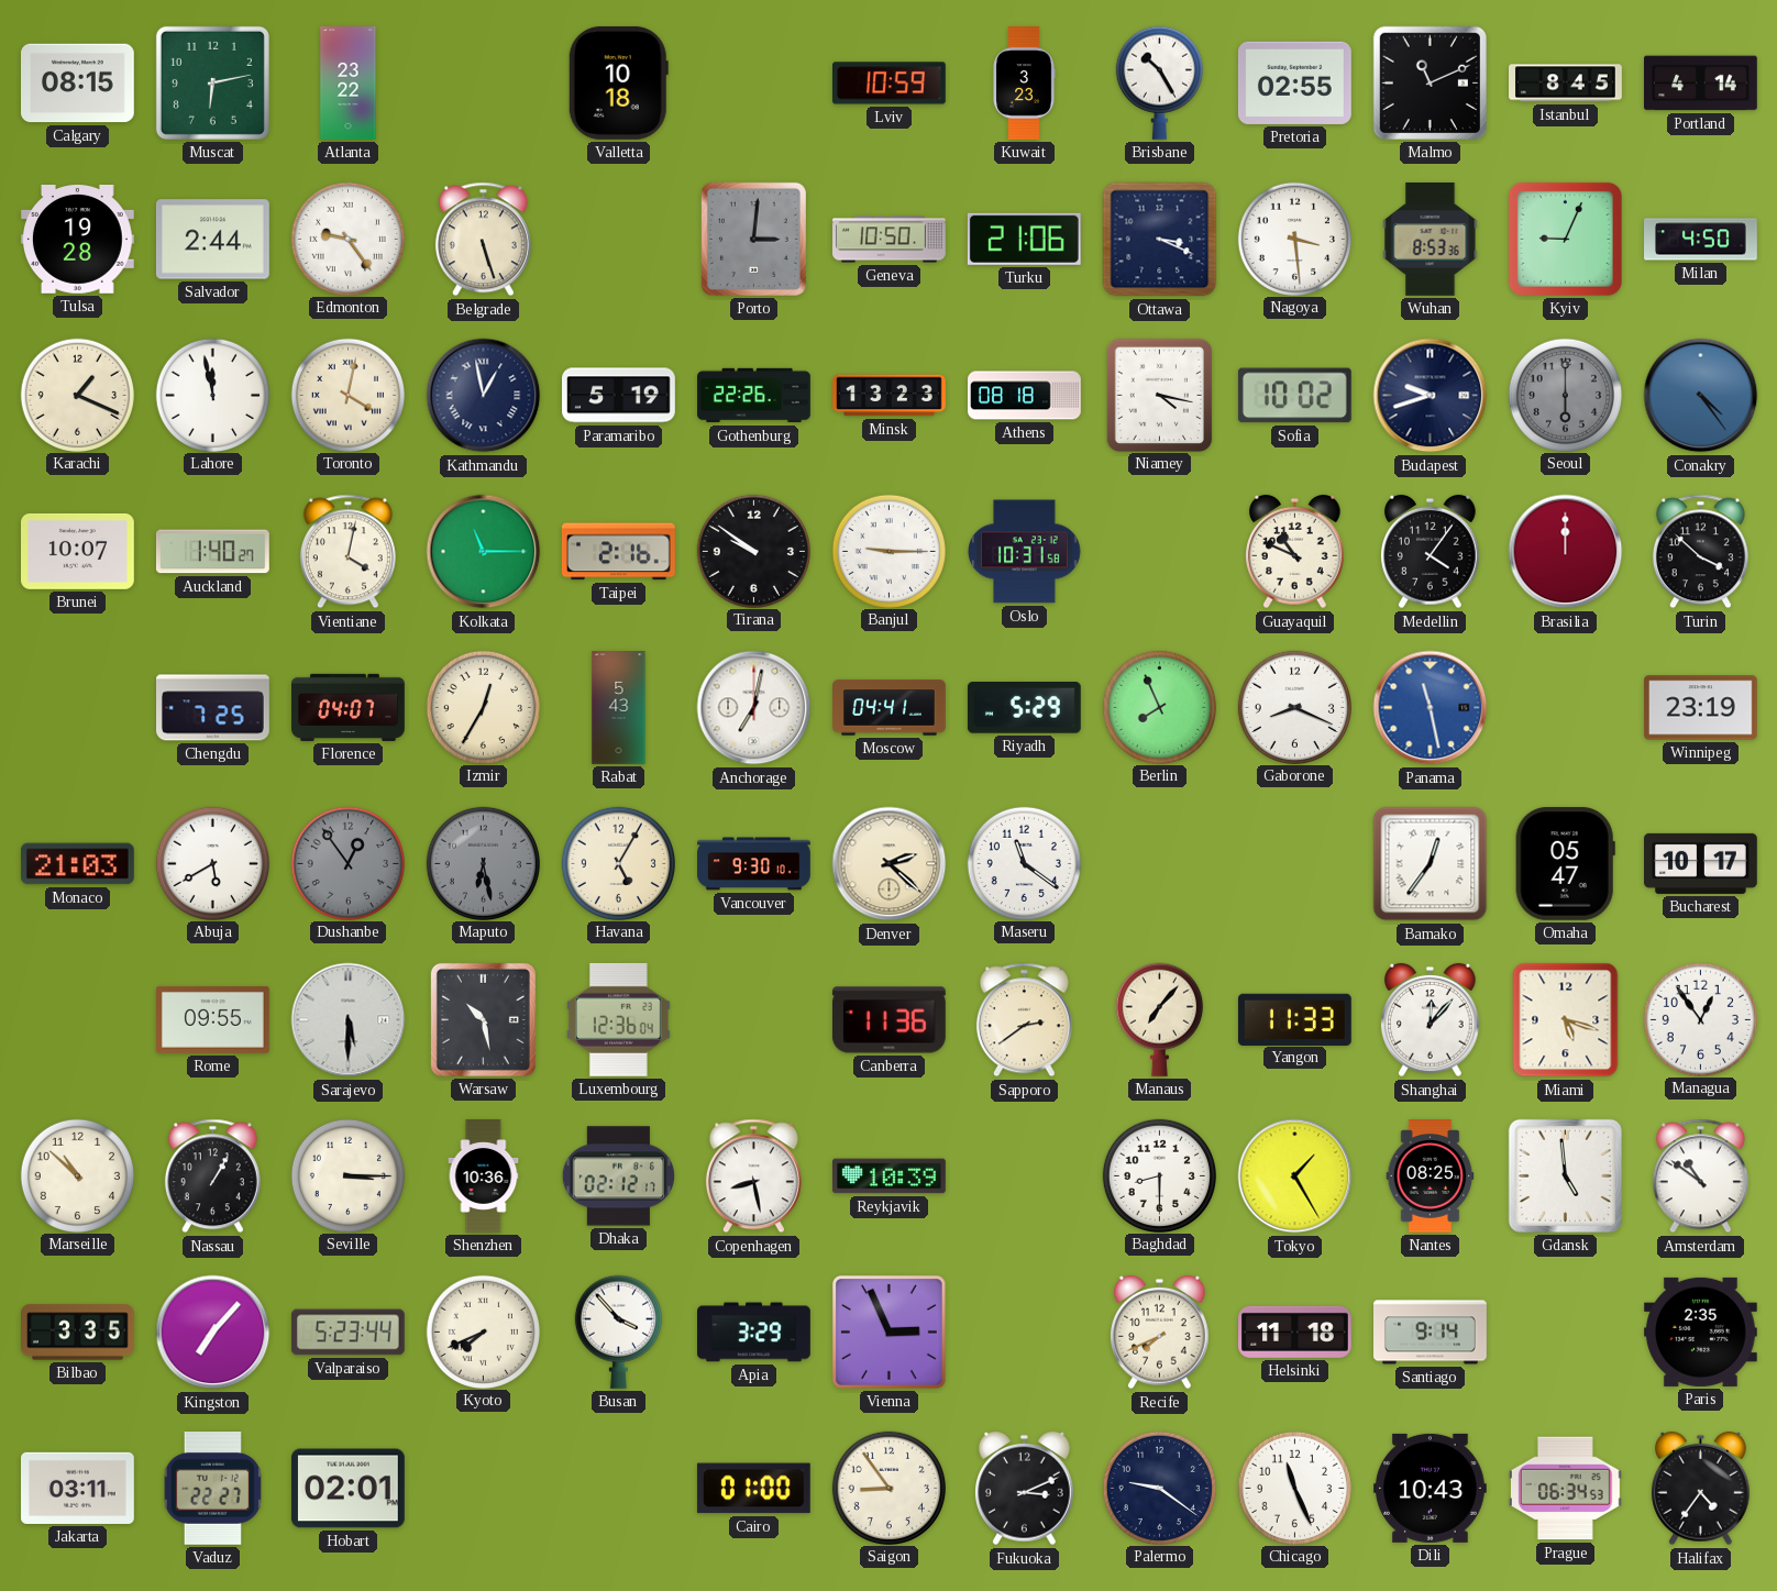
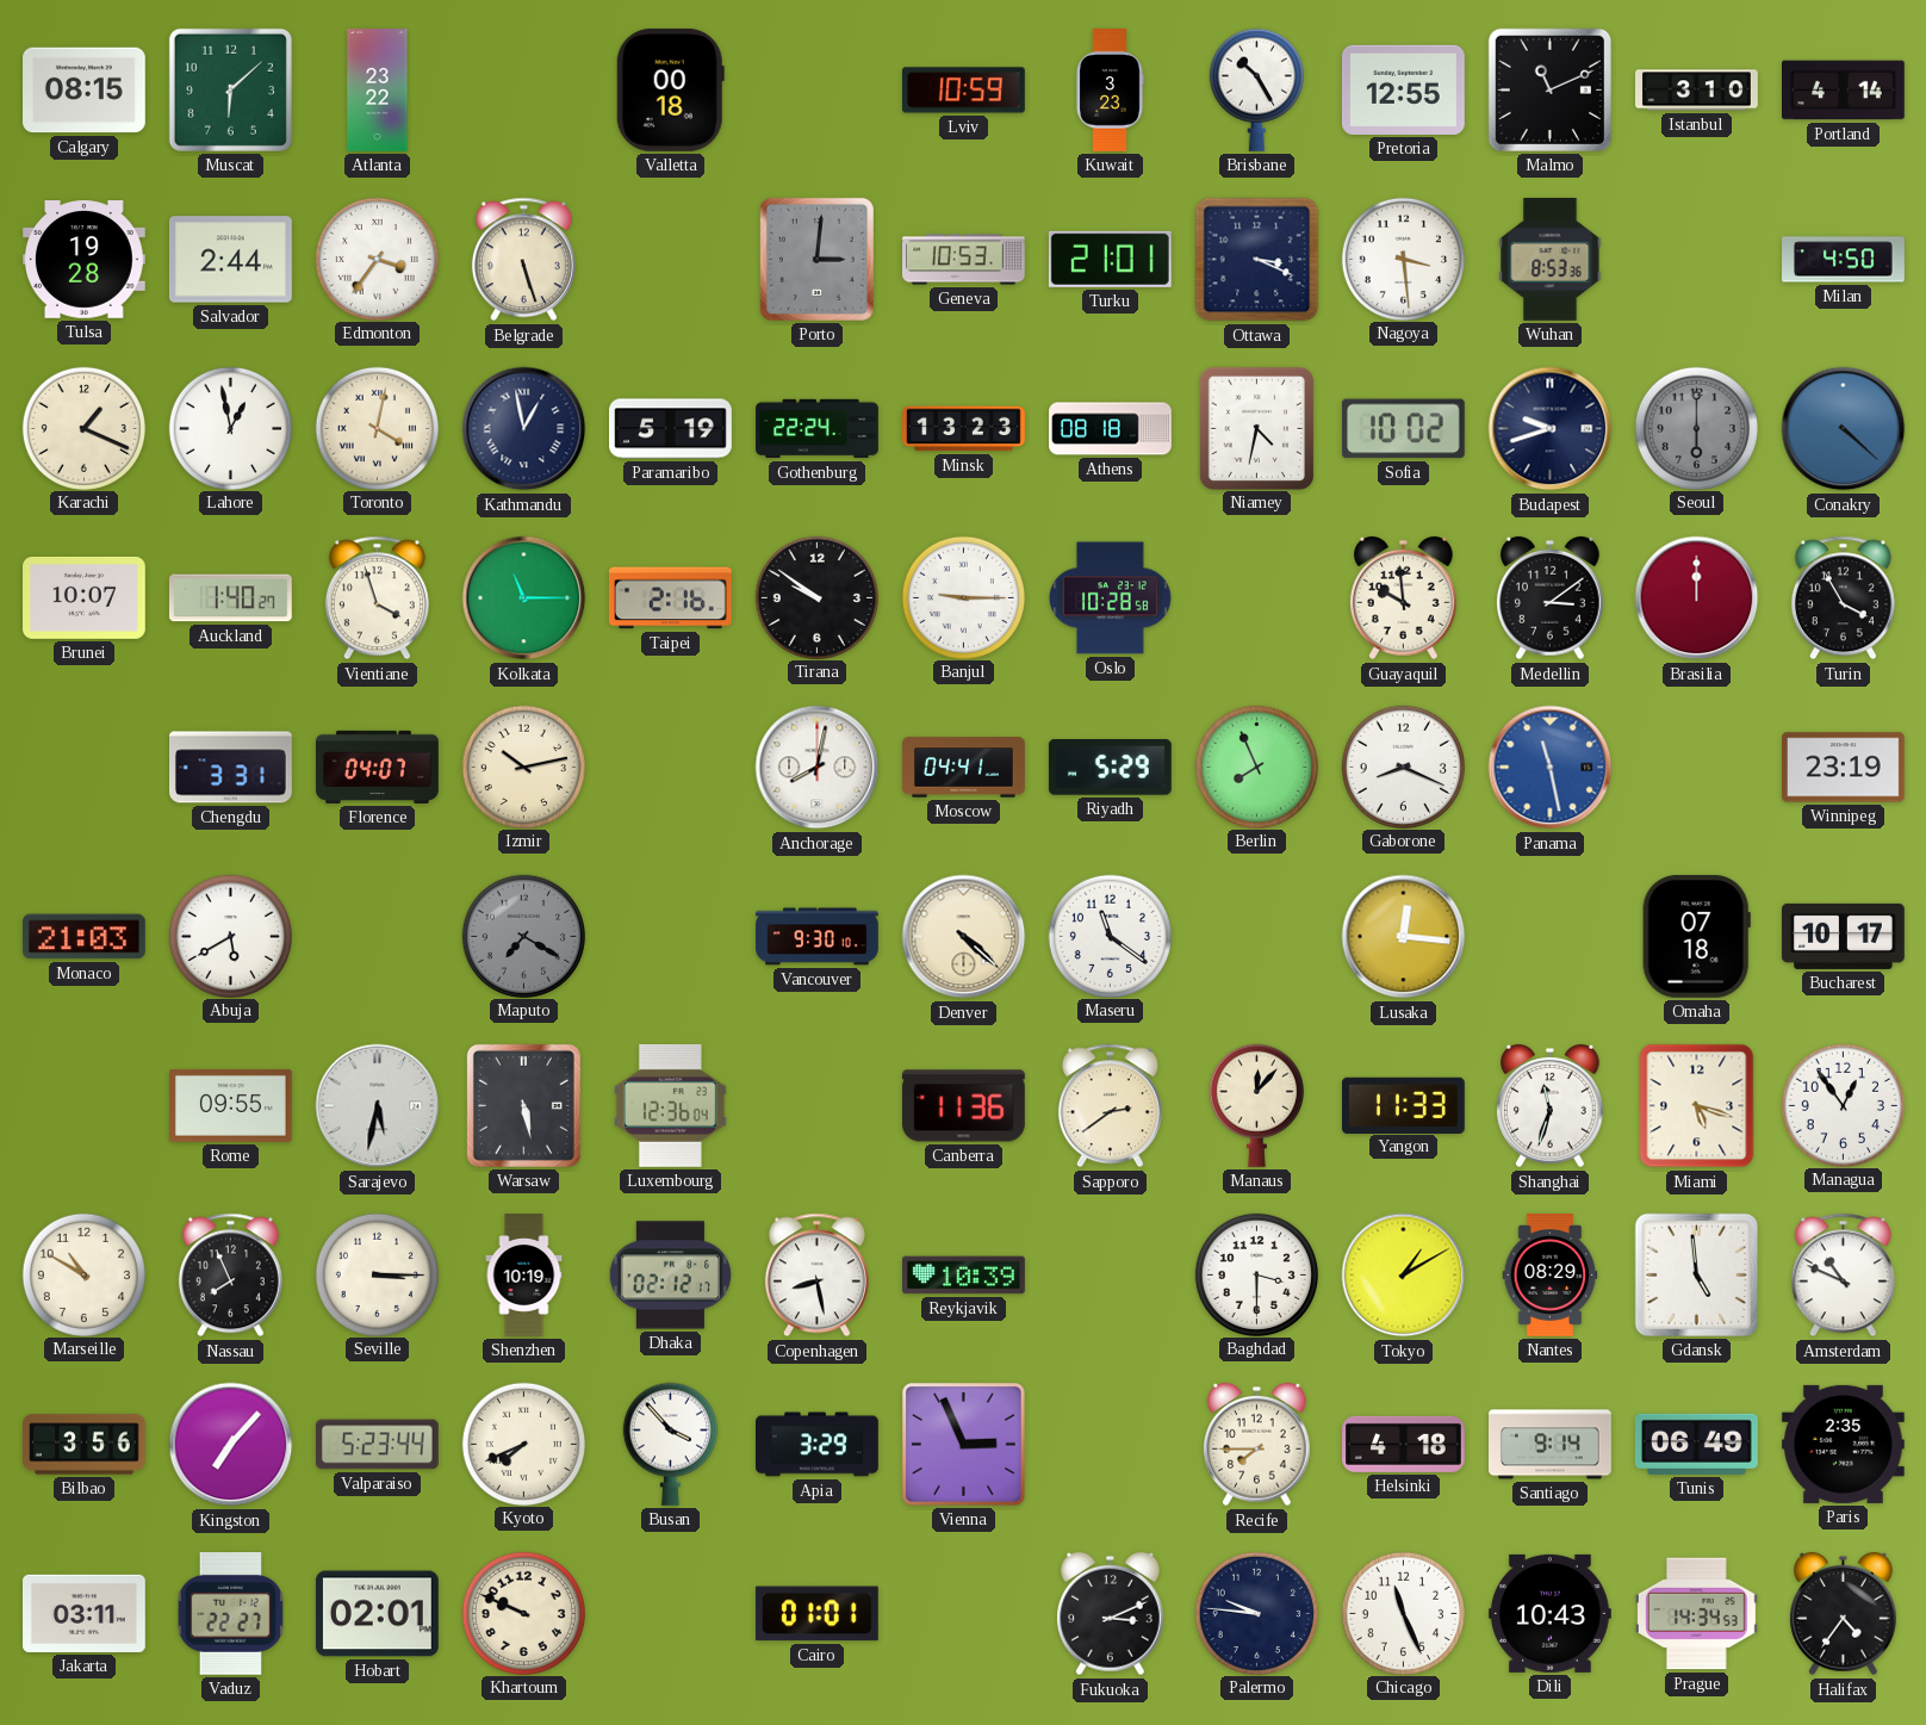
Muscat: 6:13 -> 6:08 (230, 89)
Valletta: 10:18 -> 00:18 (670, 89)
Pretoria: 02:55 -> 12:55 (1403, 89)
Istanbul: 8:45 -> 3:10 (1697, 91)
Edmonton: 9:24 -> 3:36 (377, 259)
Geneva: 10:50 -> 10:53 (964, 260)
Turku: 21:06 -> 21:01 (1110, 259)
Kyiv: 9:04 -> none (1565, 239)
Lahore: 11:58 -> 12:58 (230, 428)
Gothenburg: 22:26 -> 22:24 (818, 429)
Niamey: 4:17 -> 4:32 (1256, 428)
Conakry: 4:24 -> 4:22 (1844, 429)
Vientiane: 4:02 -> 3:57 (377, 598)
Oslo: 10:31 -> 10:28 (1111, 598)
Guayaquil: 10:49 -> 9:59 (1404, 598)
Medellin: 4:06 -> 3:09 (1551, 598)
Turin: 3:52 -> 3:55 (1843, 598)
Chengdu: 7:25 -> 3:31 (231, 768)
Izmir: 12:35 -> 10:13 (523, 767)
Rabat: 5:43 -> none (619, 708)
Anchorage: 7:02 -> 8:02 (818, 768)
Dushanbe: 12:54 -> none (347, 863)
Maputo: 6:28 -> 7:20 (523, 936)
Havana: 5:05 -> none (618, 863)
Denver: 2:22 -> 4:22 (964, 937)
Lusaka: none -> 12:16 (1404, 937)
Bamako: 12:36 -> none (1431, 864)
Omaha: 05:47 -> 07:18 (1696, 936)
Sarajevo: 5:30 -> 5:32 (378, 1106)
Warsaw: 10:28 -> 5:28 (523, 1105)
Manaus: 7:07 -> 12:07 (1256, 1105)
Shanghai: 12:07 -> 11:33 (1551, 1106)
Marseille: 10:52 -> 10:50 (83, 1274)
Nassau: 1:05 -> 7:56 (230, 1276)
Shenzhen: 10:36 -> 10:19 (524, 1276)
Baghdad: 8:30 -> 3:30 (1256, 1274)
Tokyo: 1:25 -> 1:10 (1404, 1276)
Nantes: 08:25 -> 08:29 (1551, 1276)
Amsterdam: 10:51 -> 10:49 (1843, 1276)
Bilbao: 3:35 -> 3:56 (85, 1445)
Recife: 7:41 -> 7:45 (1257, 1445)
Helsinki: 11:18 -> 4:18 (1404, 1444)
Tunis: none -> 06:49 (1696, 1444)
Khartoum: none -> 9:49 (523, 1613)
Cairo: 01:00 -> 01:01 (816, 1614)
Saigon: 8:54 -> none (888, 1488)
Palermo: 9:21 -> 9:46 (1256, 1613)
Prague: 06:34 -> 14:34 (1696, 1614)
